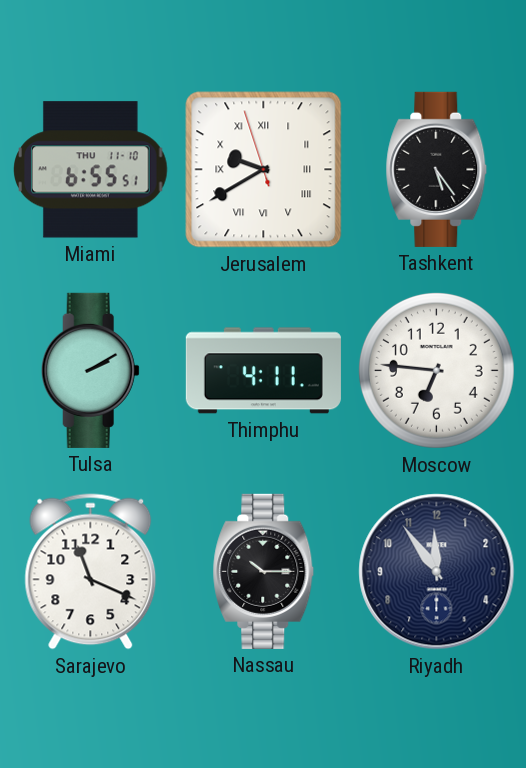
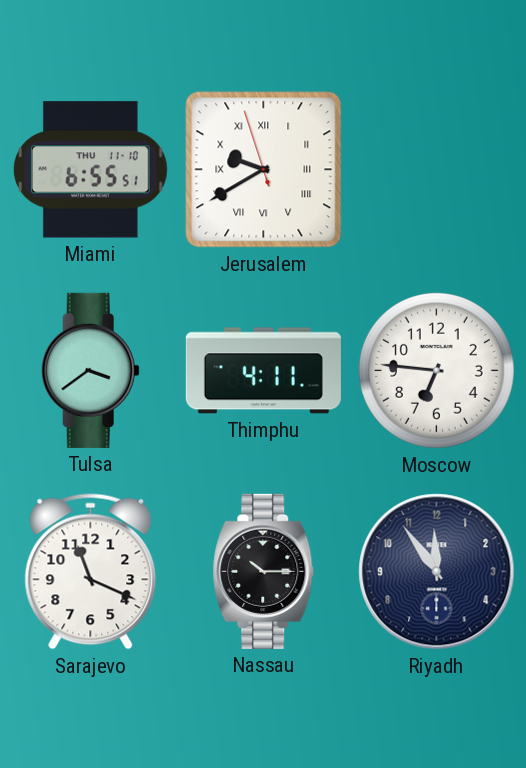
Tashkent: 5:24 -> none (437, 169)
Tulsa: 2:10 -> 3:39 (90, 370)
